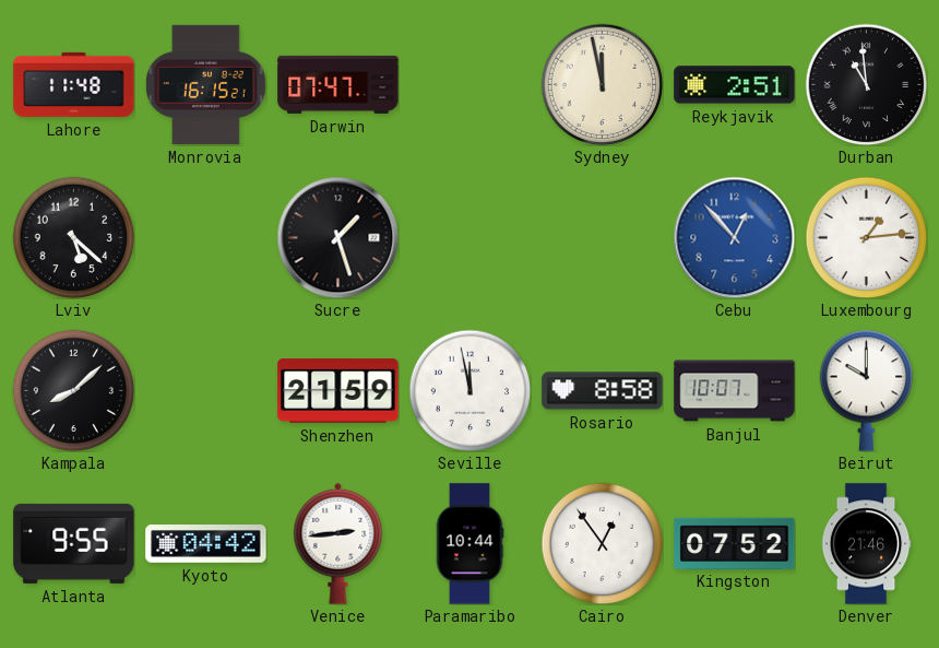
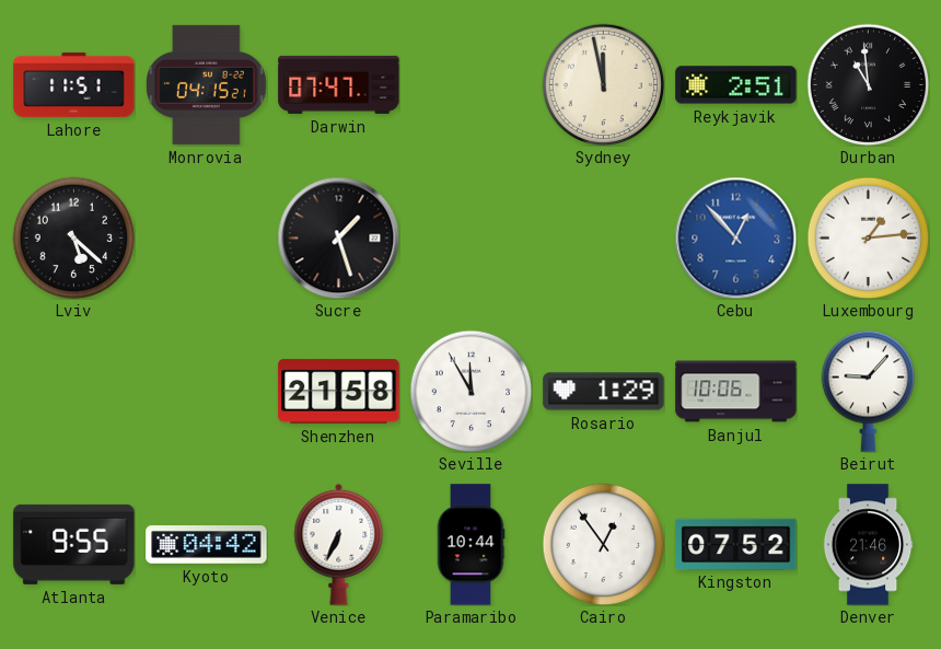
Lahore: 11:48 -> 11:51 (74, 84)
Monrovia: 16:15 -> 04:15 (207, 84)
Kampala: 8:08 -> none (73, 390)
Shenzhen: 21:59 -> 21:58 (339, 392)
Seville: 11:58 -> 11:55 (471, 391)
Rosario: 8:58 -> 1:29 (604, 392)
Banjul: 10:07 -> 10:06 (736, 392)
Beirut: 10:00 -> 9:07 (868, 391)
Venice: 2:44 -> 6:34 (339, 544)
